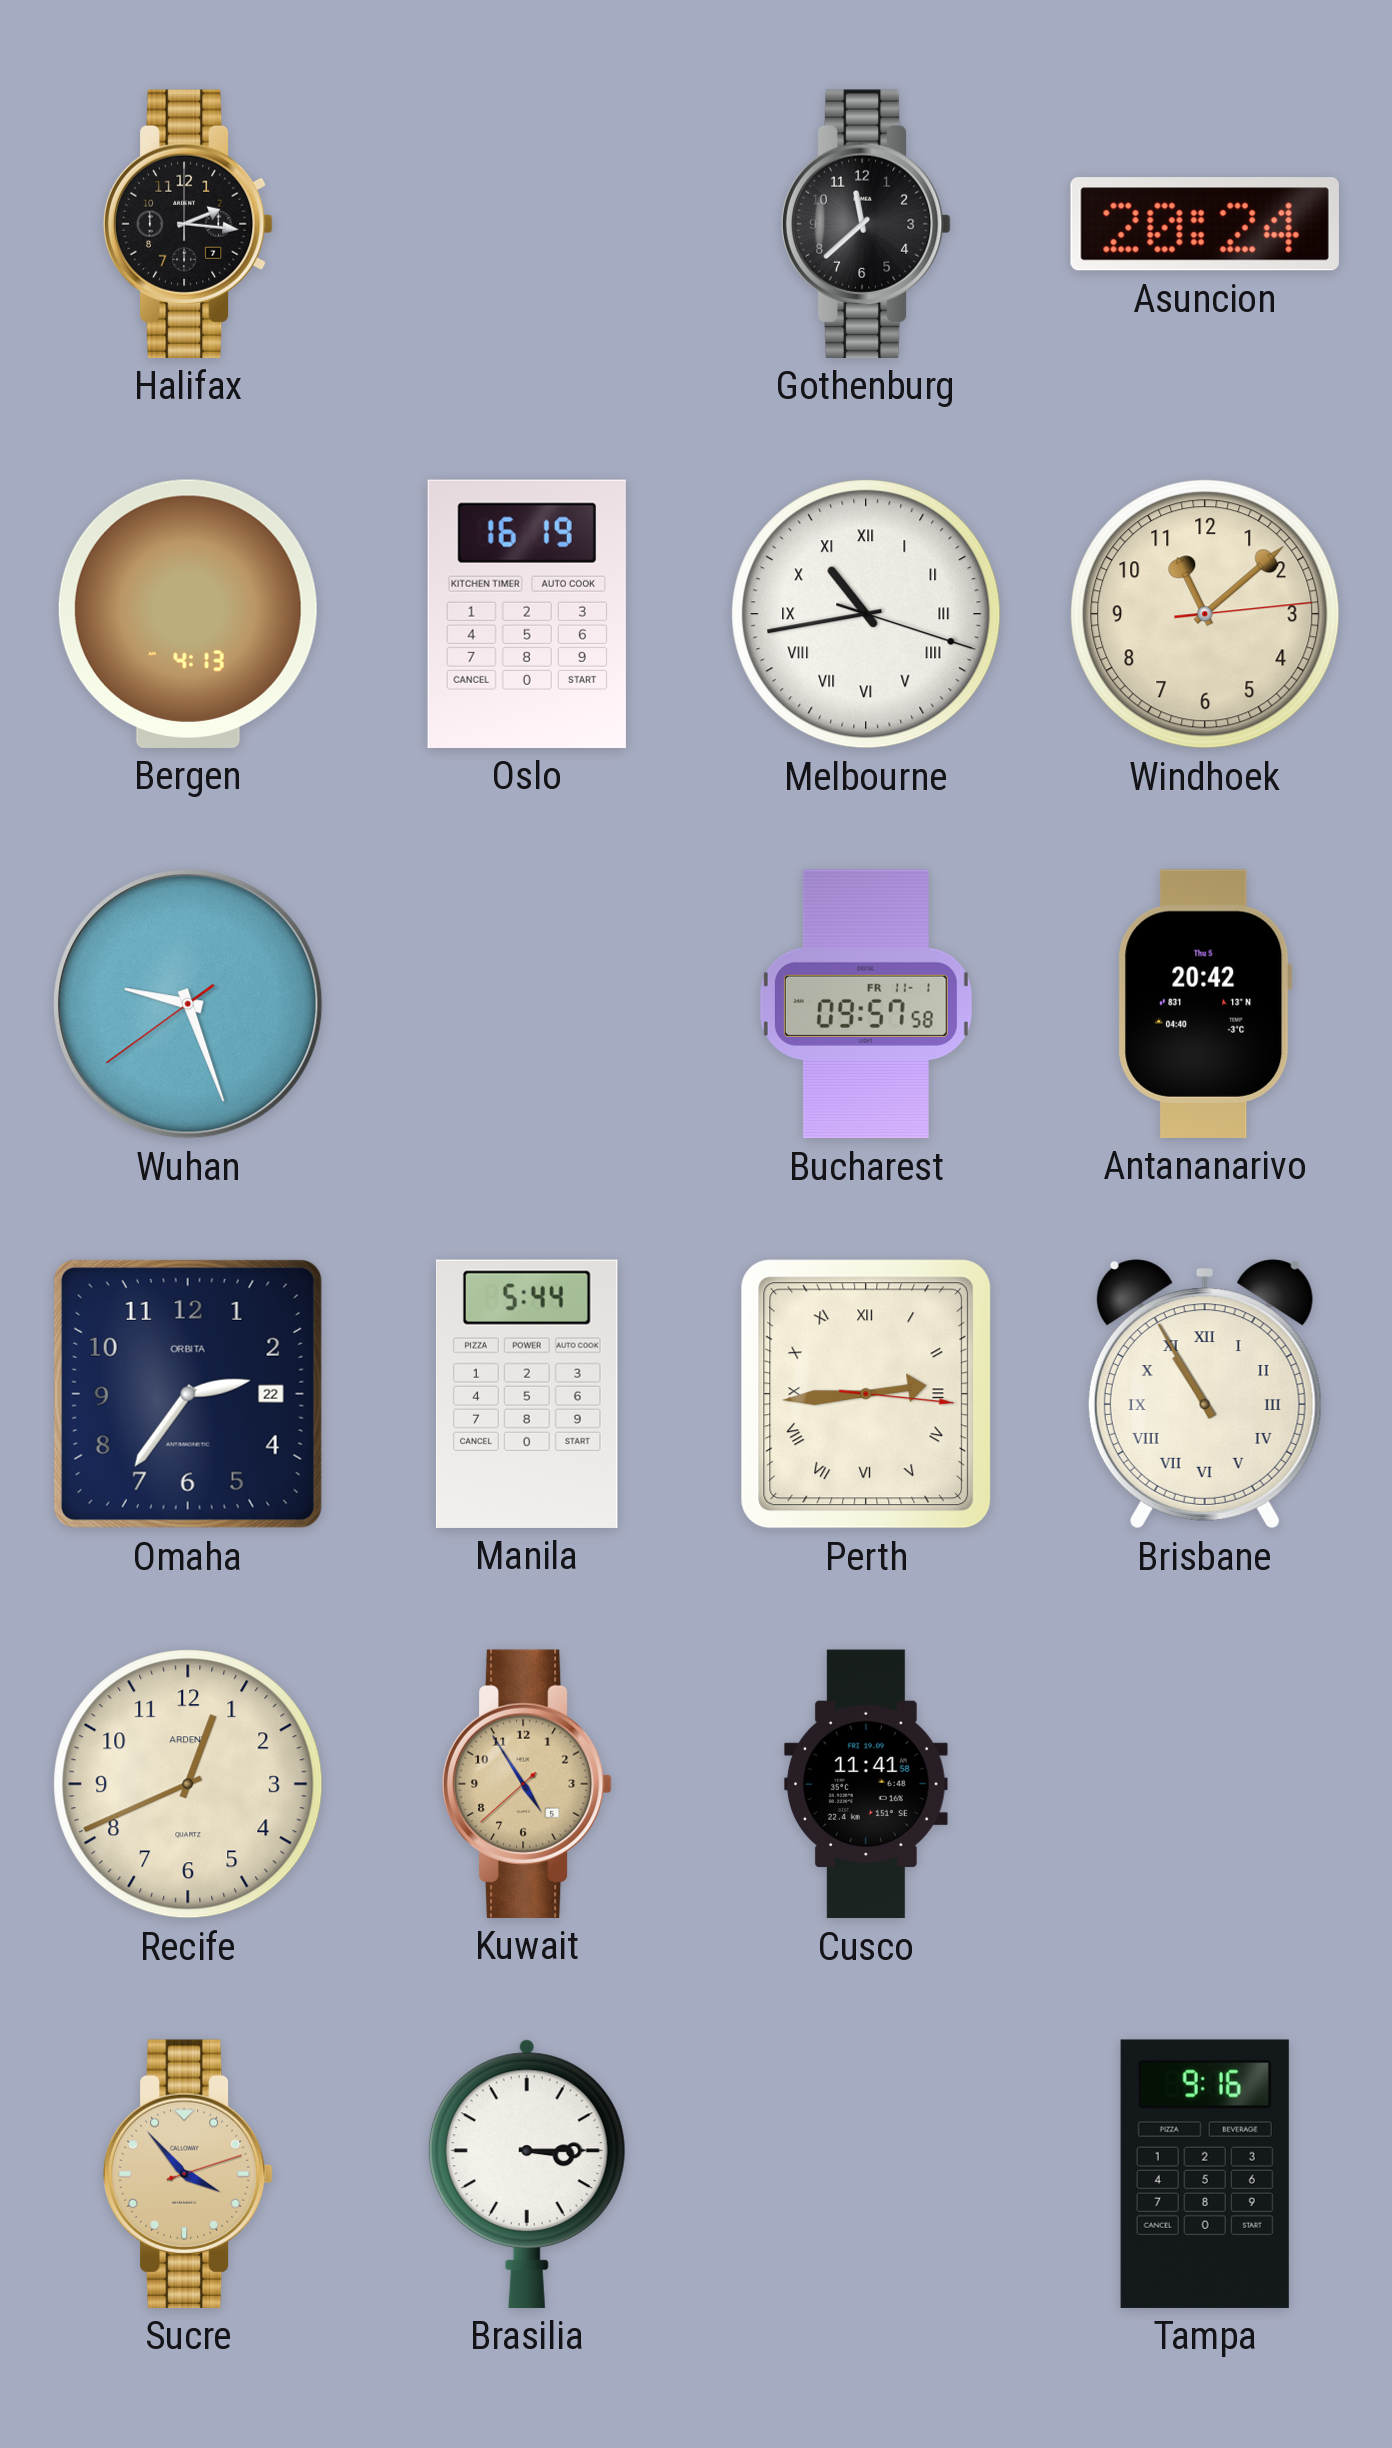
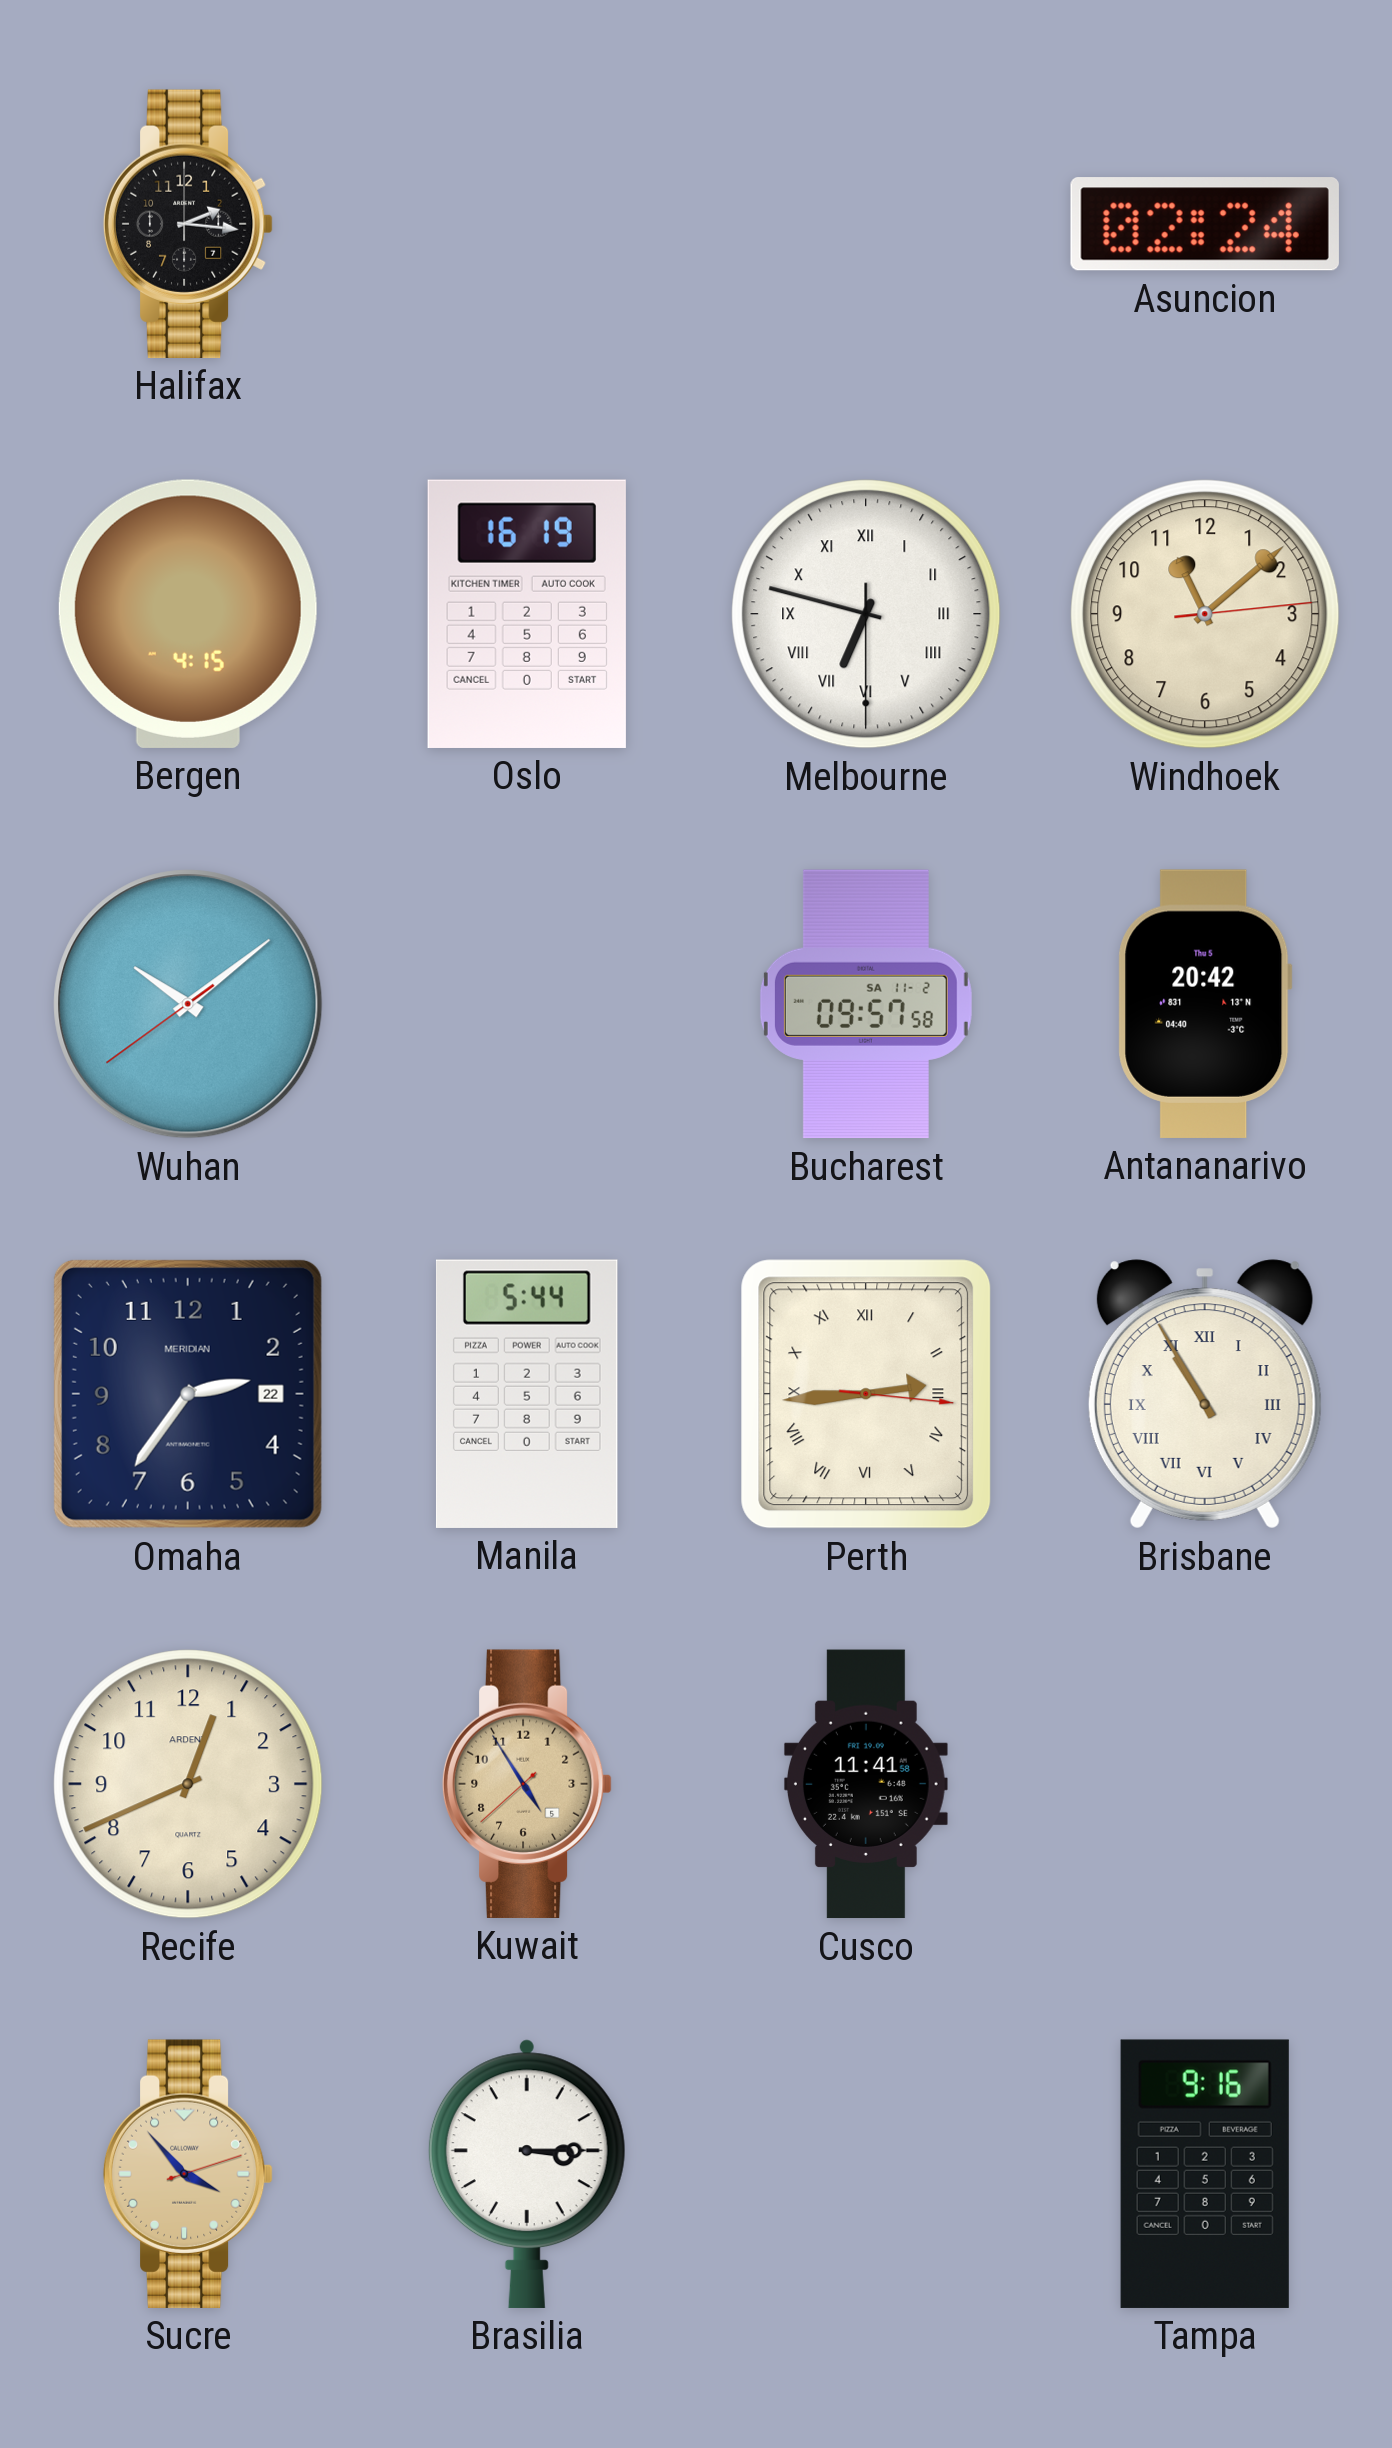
Gothenburg: 11:38 -> none (866, 224)
Asuncion: 20:24 -> 02:24 (1205, 224)
Bergen: 4:13 -> 4:15 (188, 614)
Melbourne: 10:43 -> 6:47 (866, 614)
Wuhan: 9:26 -> 10:08 (188, 1004)
Bucharest date: FR 11-1 -> SA 11-2 (866, 1004)
Omaha brand: ORBITA -> MERIDIAN (188, 1394)
